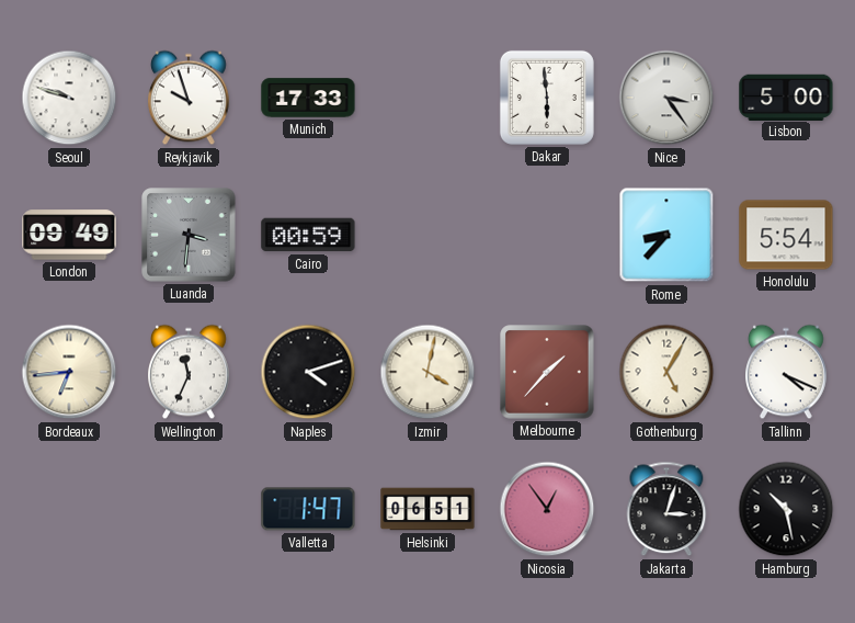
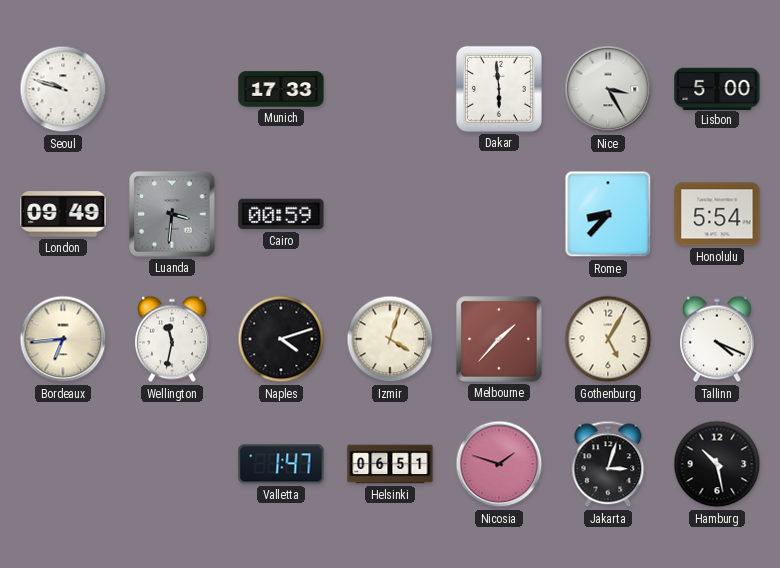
Reykjavik: 9:57 -> none (190, 98)
Nice: 3:24 -> 3:25 (608, 89)
Wellington: 11:34 -> 11:32 (173, 339)
Izmir: 4:02 -> 4:03 (390, 339)
Nicosia: 12:54 -> 1:48 (499, 464)
